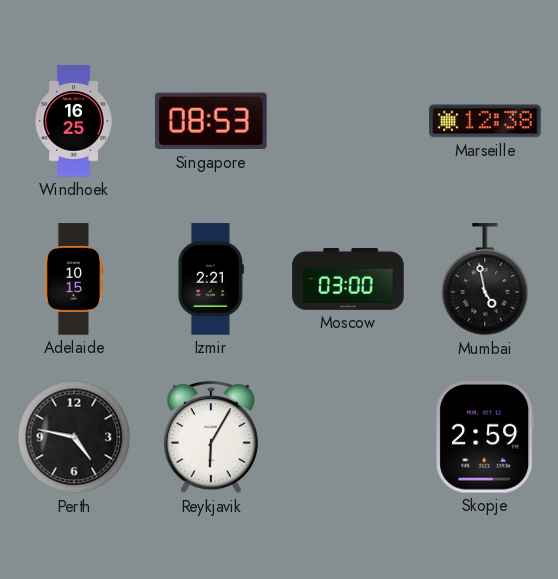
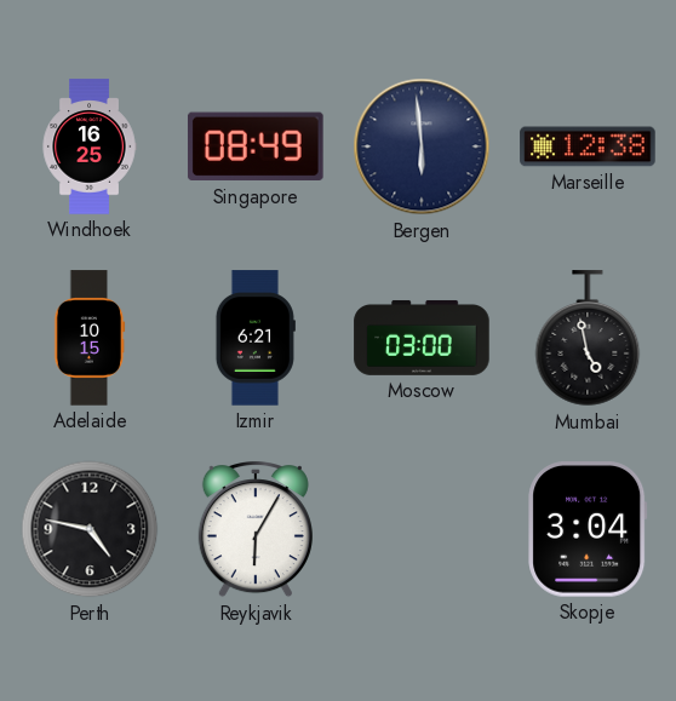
Singapore: 08:53 -> 08:49 (256, 146)
Bergen: none -> 5:59 (422, 146)
Izmir: 2:21 -> 6:21 (256, 338)
Skopje: 2:59 -> 3:04 (588, 529)
